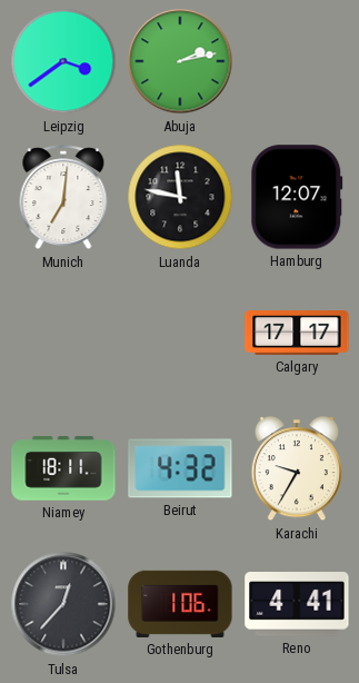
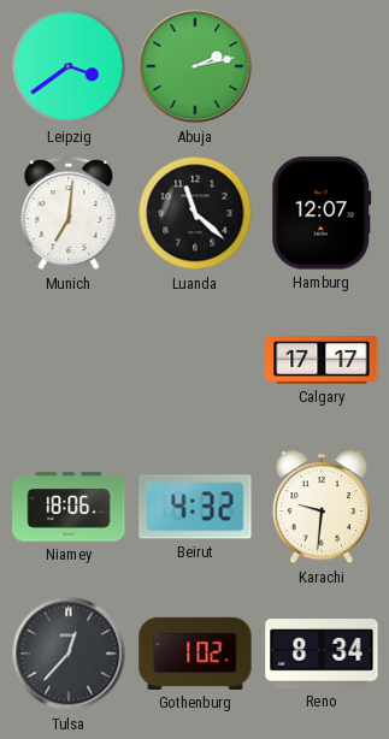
Luanda: 11:47 -> 11:22 (195, 213)
Niamey: 18:11 -> 18:06 (69, 507)
Karachi: 9:35 -> 9:31 (322, 508)
Gothenburg: 1:06 -> 1:02 (195, 654)
Reno: 4:41 -> 8:34 (322, 655)
